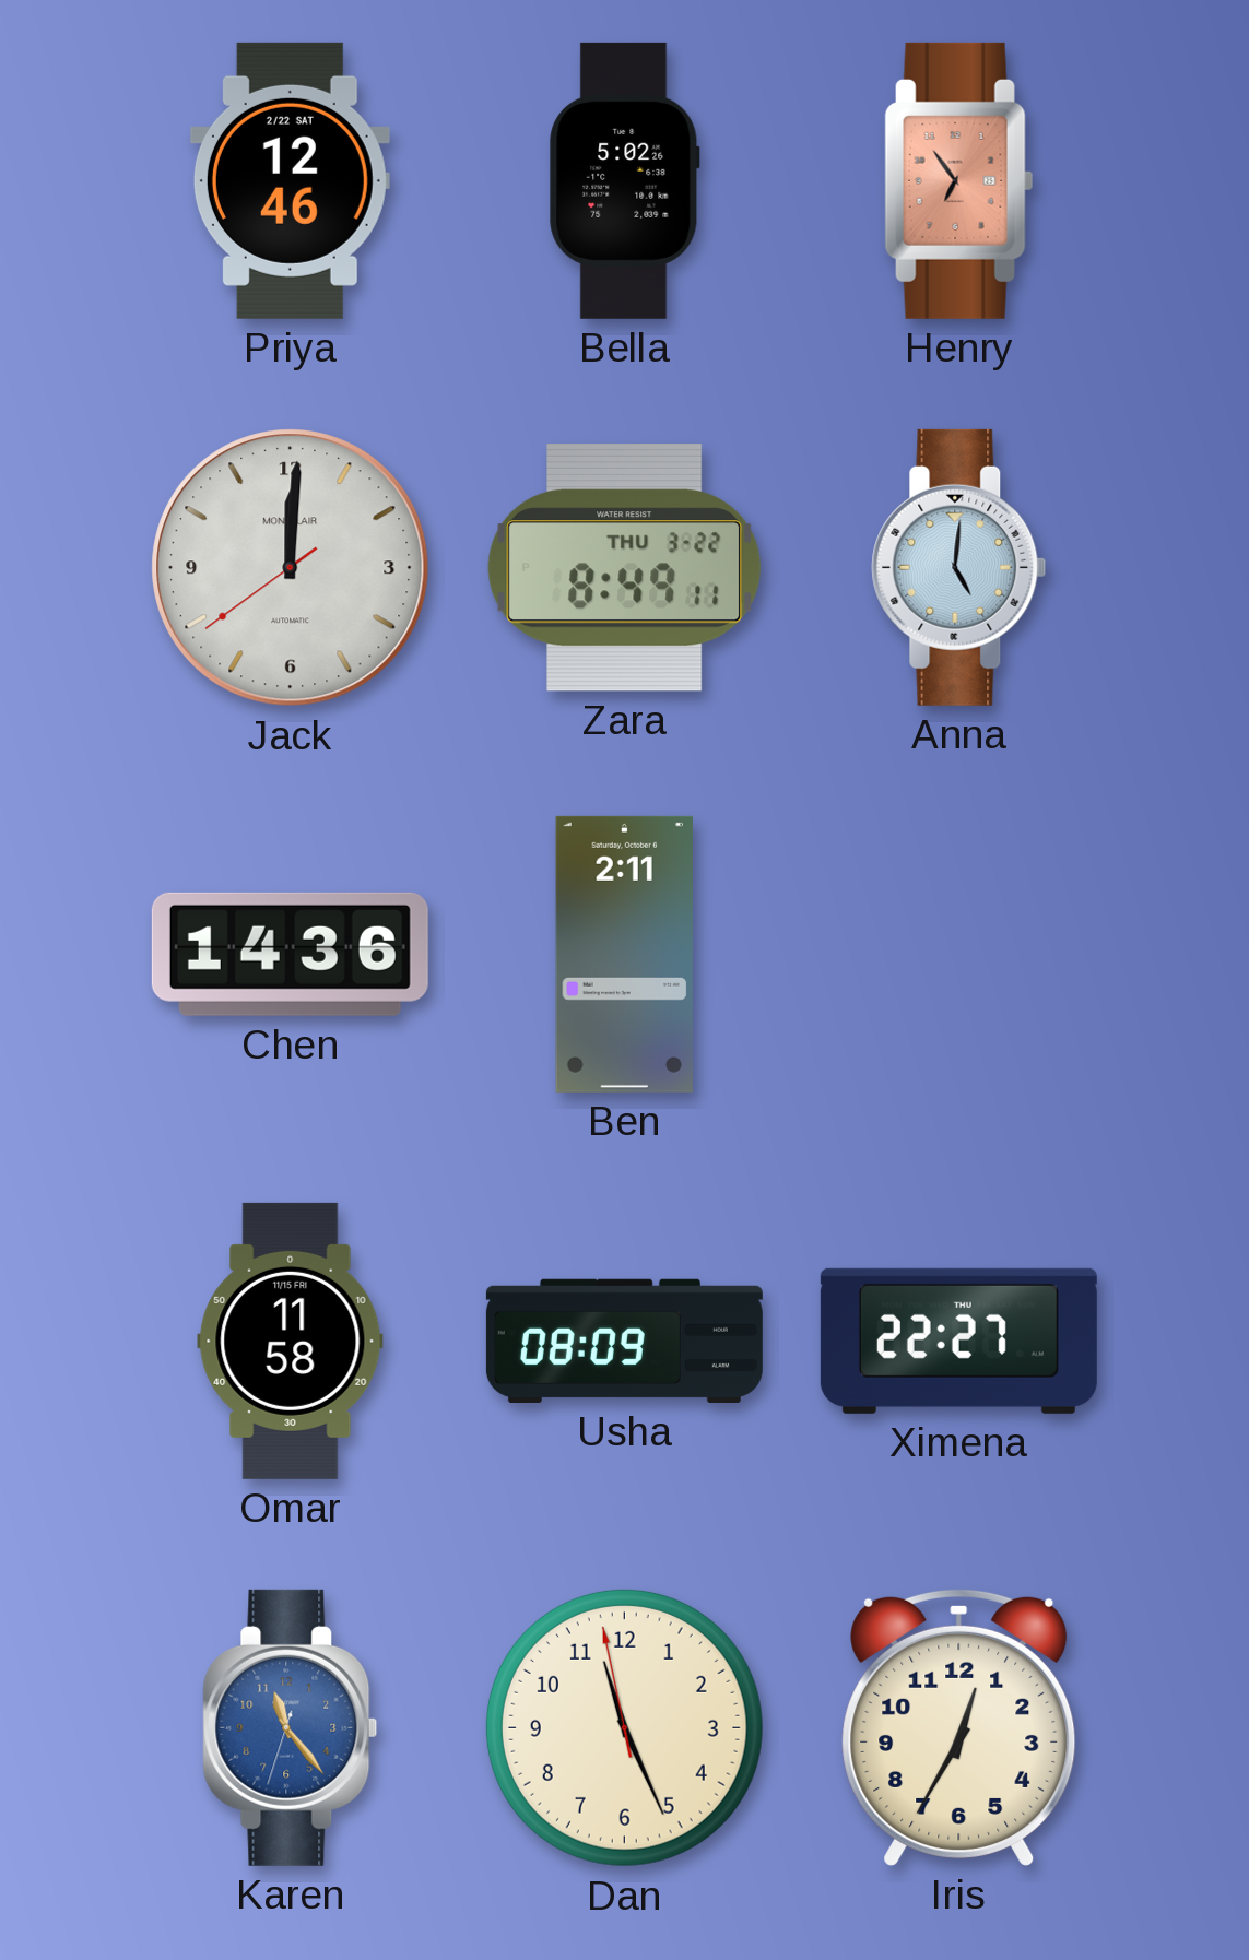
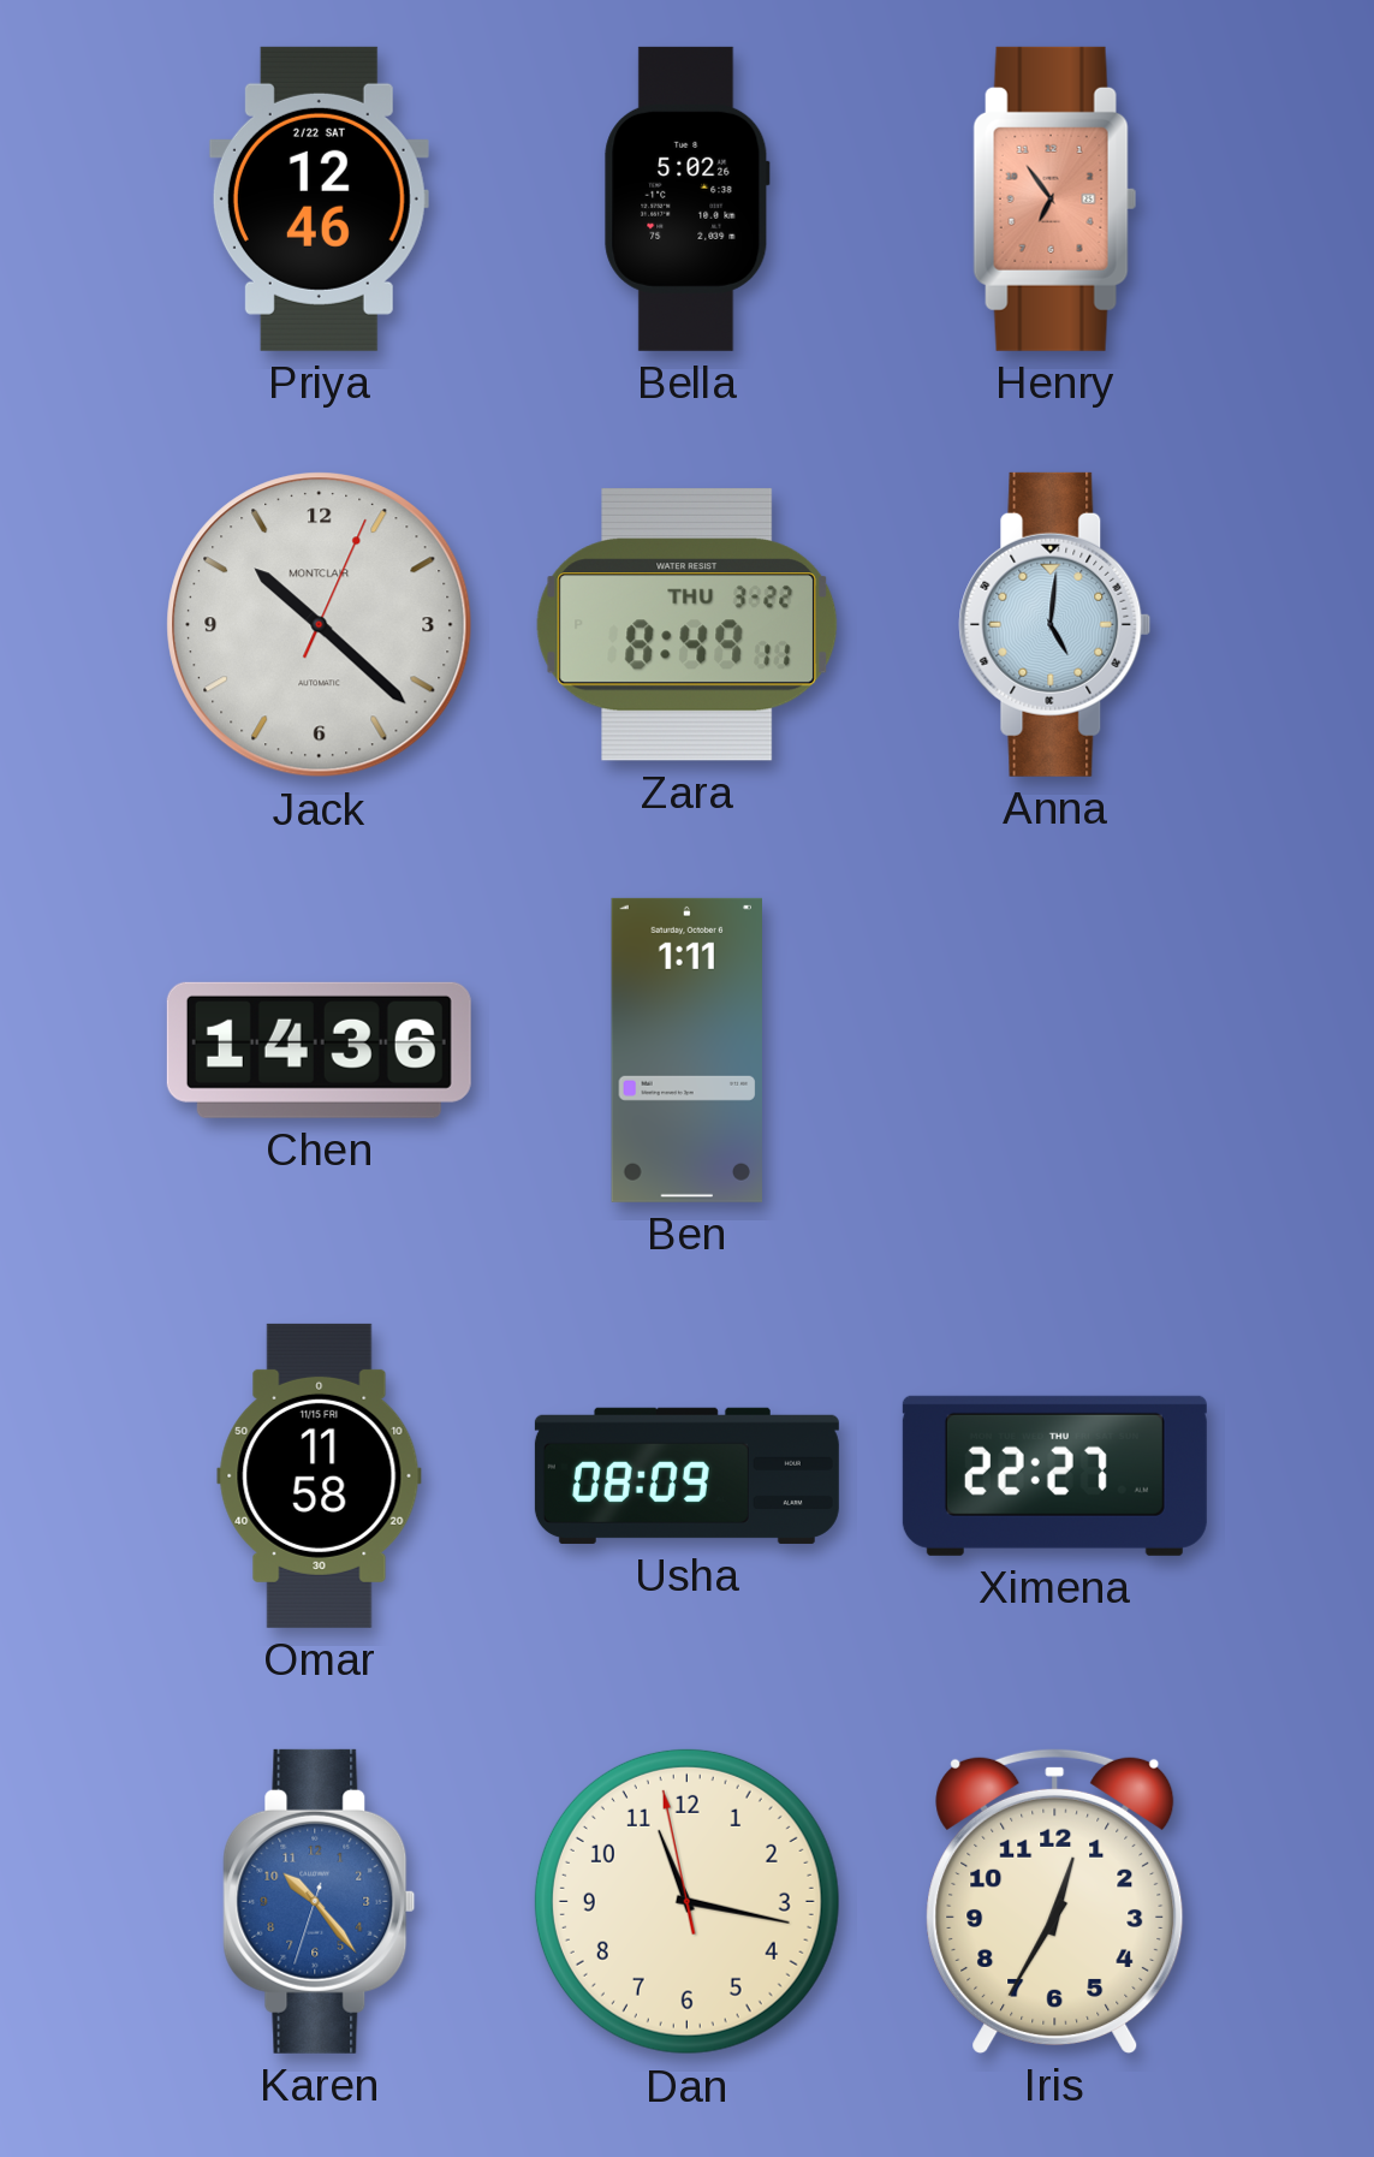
Jack: 12:00 -> 10:22 (320, 625)
Ben: 2:11 -> 1:11 (686, 1050)
Karen: 11:23 -> 10:23 (320, 1901)
Dan: 11:25 -> 11:16 (686, 1901)
